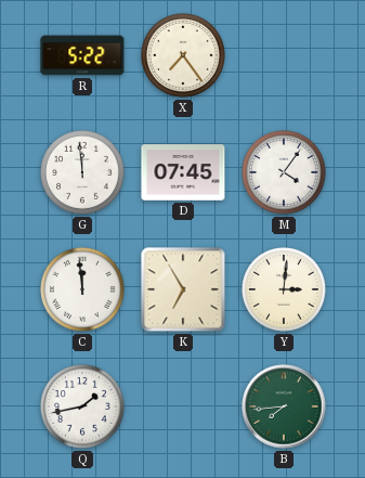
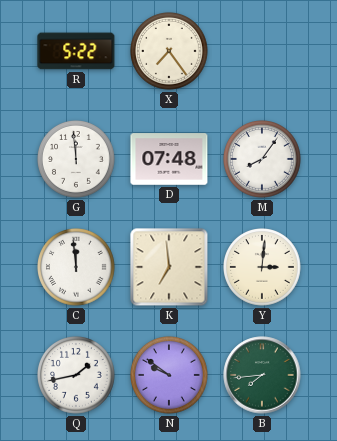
D: 07:45 -> 07:48 (169, 159)
M: 4:06 -> 8:06 (263, 160)
K: 6:55 -> 6:59 (169, 267)
N: none -> 9:51 (170, 376)
